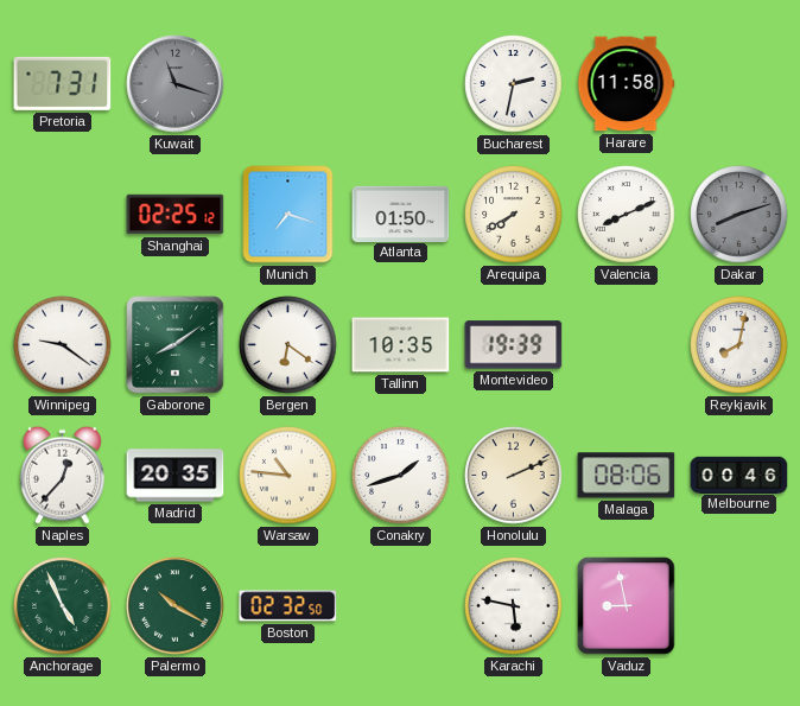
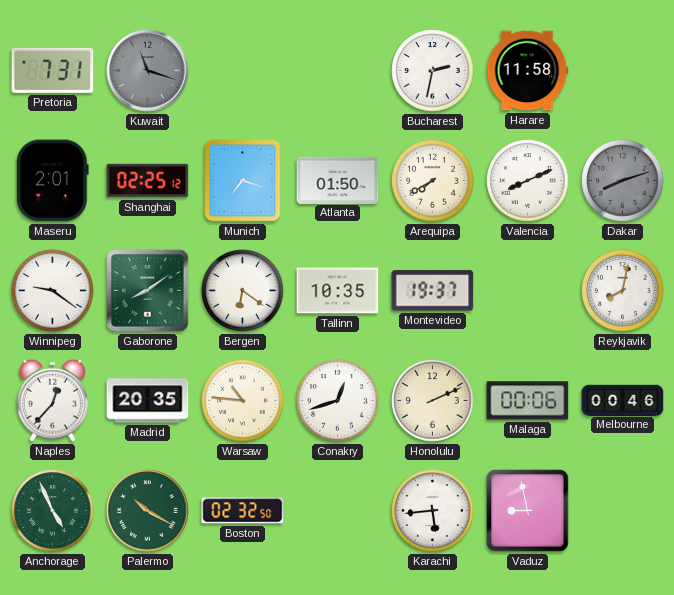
Maseru: none -> 2:01 (53, 181)
Montevideo: 19:39 -> 19:37 (433, 291)
Conakry: 1:42 -> 12:42 (338, 401)
Malaga: 08:06 -> 00:06 (528, 401)
Karachi: 5:47 -> 5:44 (433, 511)
